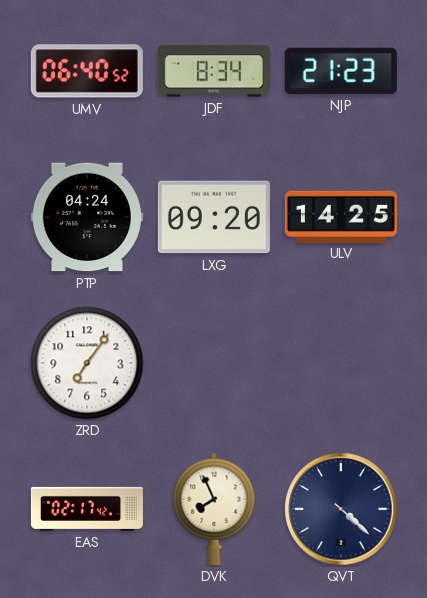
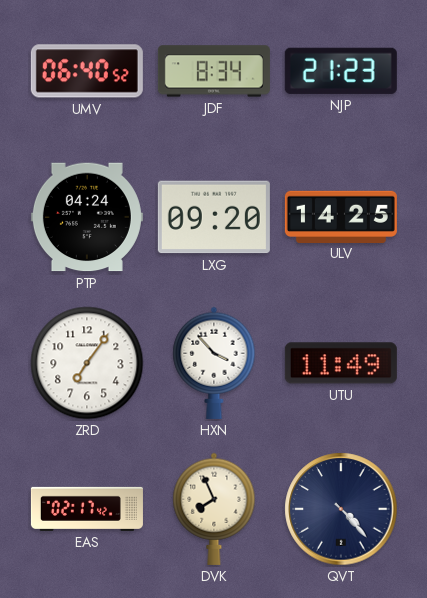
HXN: none -> 3:53 (214, 363)
UTU: none -> 11:49 (341, 363)
QVT: 4:22 -> 4:23 (341, 509)
